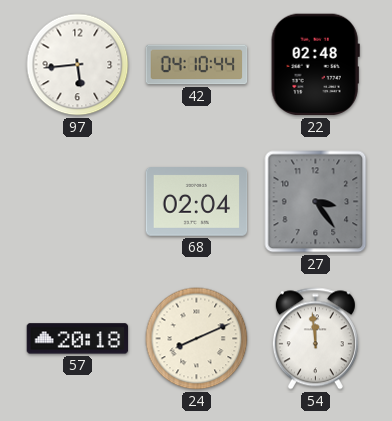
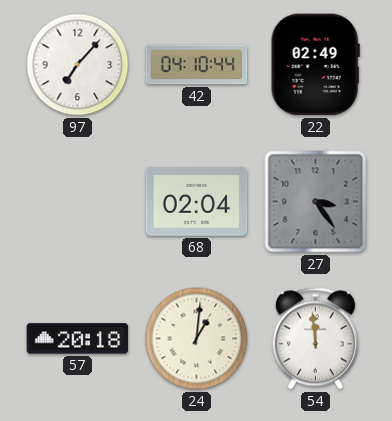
97: 5:44 -> 7:07 (78, 65)
22: 02:48 -> 02:49 (315, 65)
24: 8:11 -> 1:01 (197, 339)
